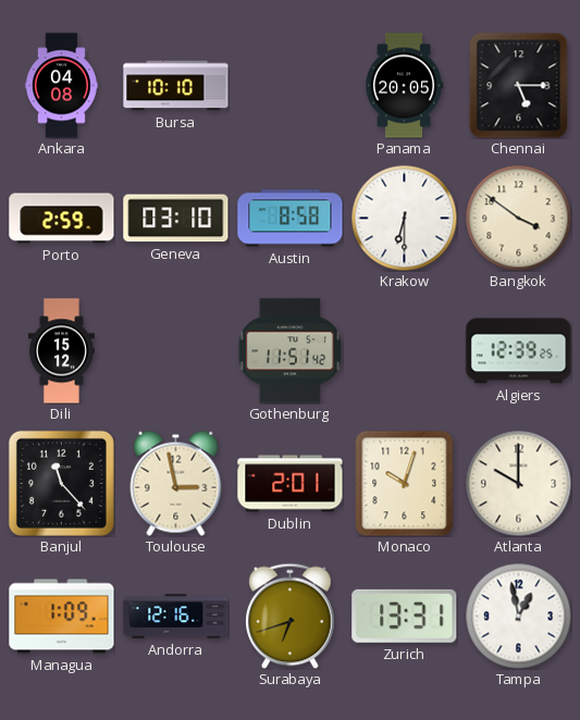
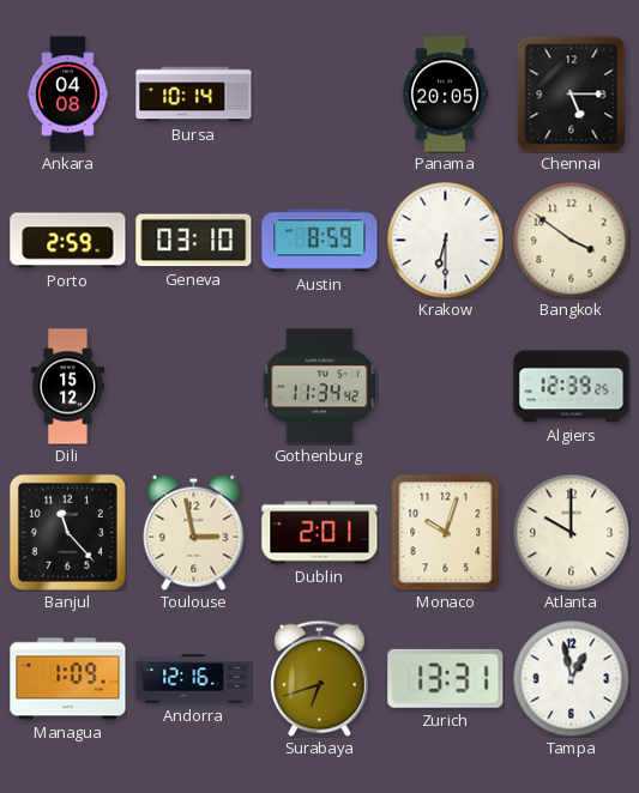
Bursa: 10:10 -> 10:14 (194, 95)
Austin: 8:58 -> 8:59 (320, 241)
Gothenburg: 11:51 -> 11:34 (319, 387)
